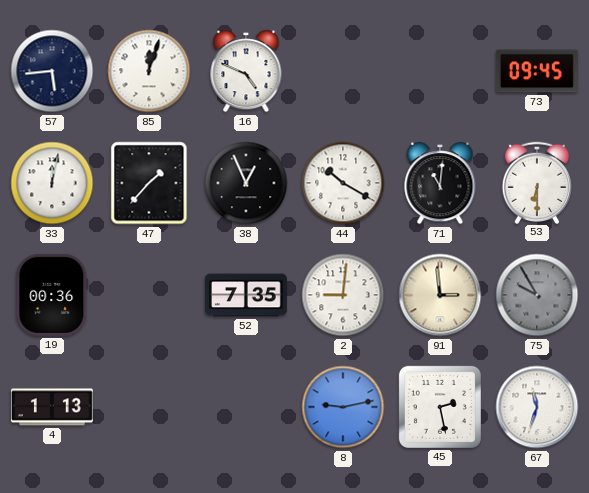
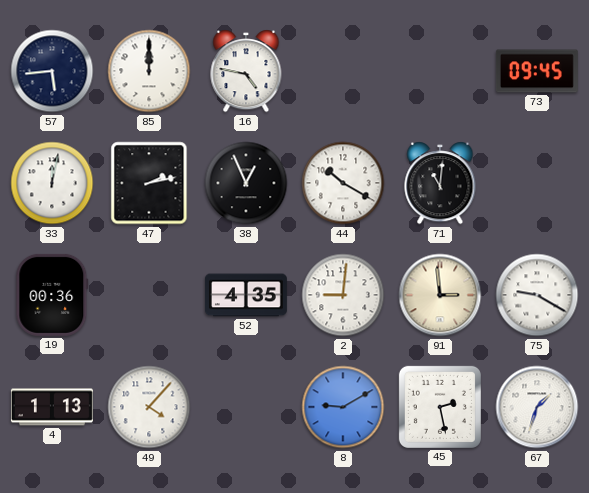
85: 12:03 -> 12:00 (149, 71)
16: 4:49 -> 4:47 (246, 71)
47: 1:37 -> 2:13 (149, 183)
53: 6:30 -> none (536, 182)
52: 7:35 -> 4:35 (246, 295)
75: 9:55 -> 9:20 (537, 295)
75 dial: grey -> white (537, 295)
49: none -> 4:07 (149, 407)
8: 9:13 -> 9:10 (343, 407)
67: 11:33 -> 1:33 (537, 407)
